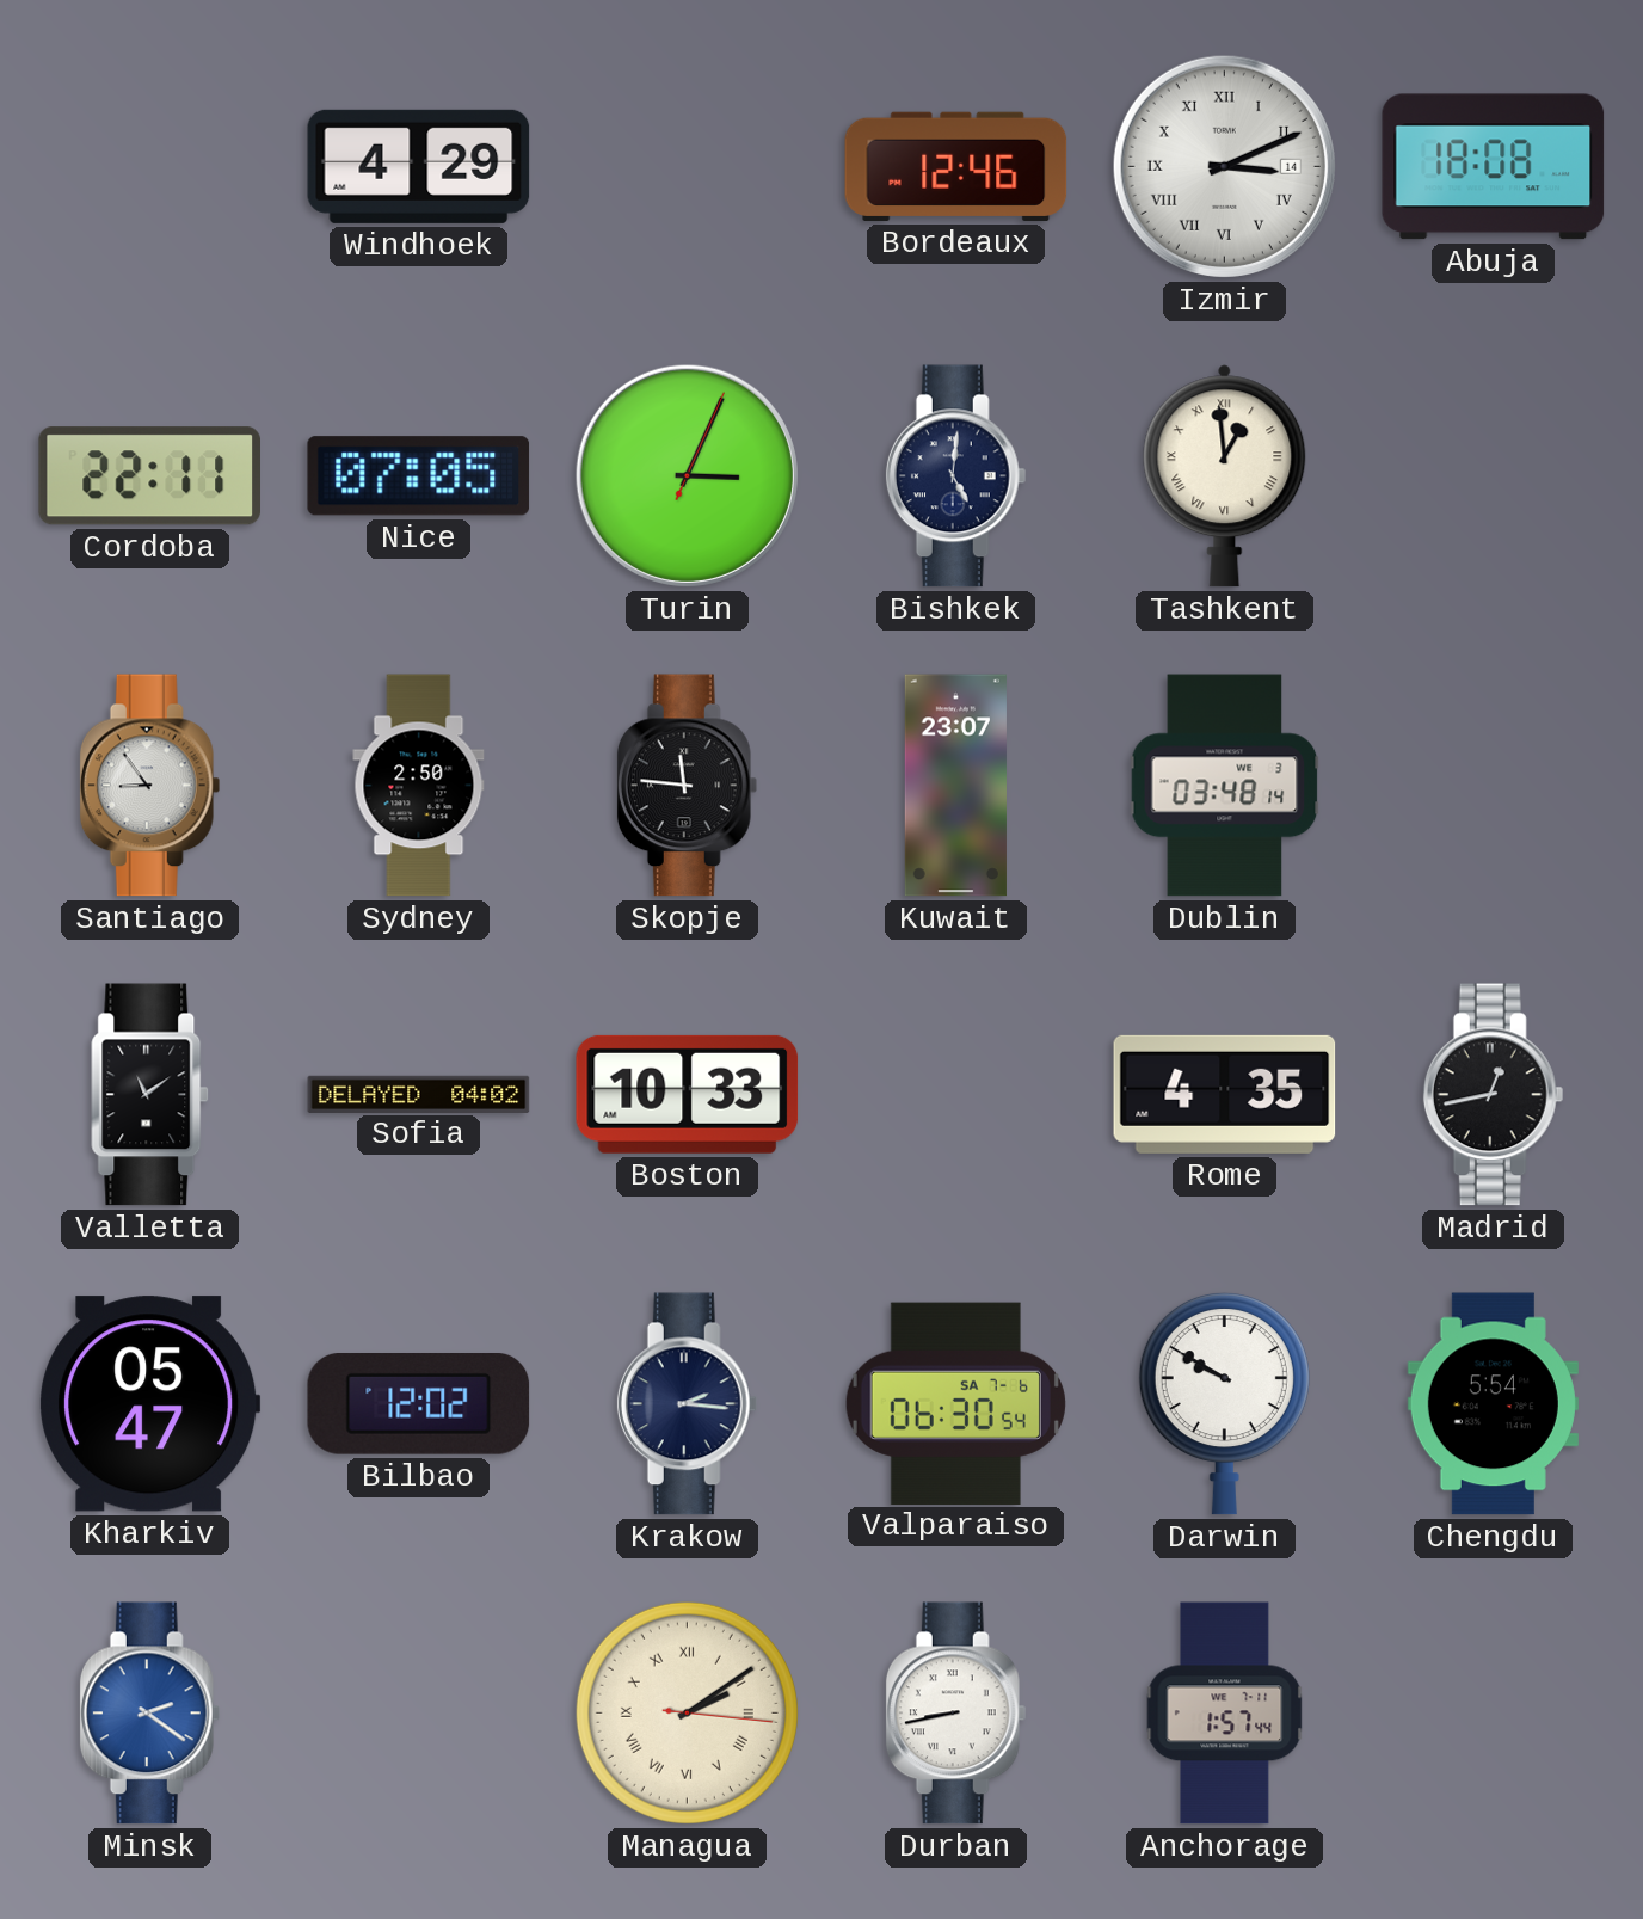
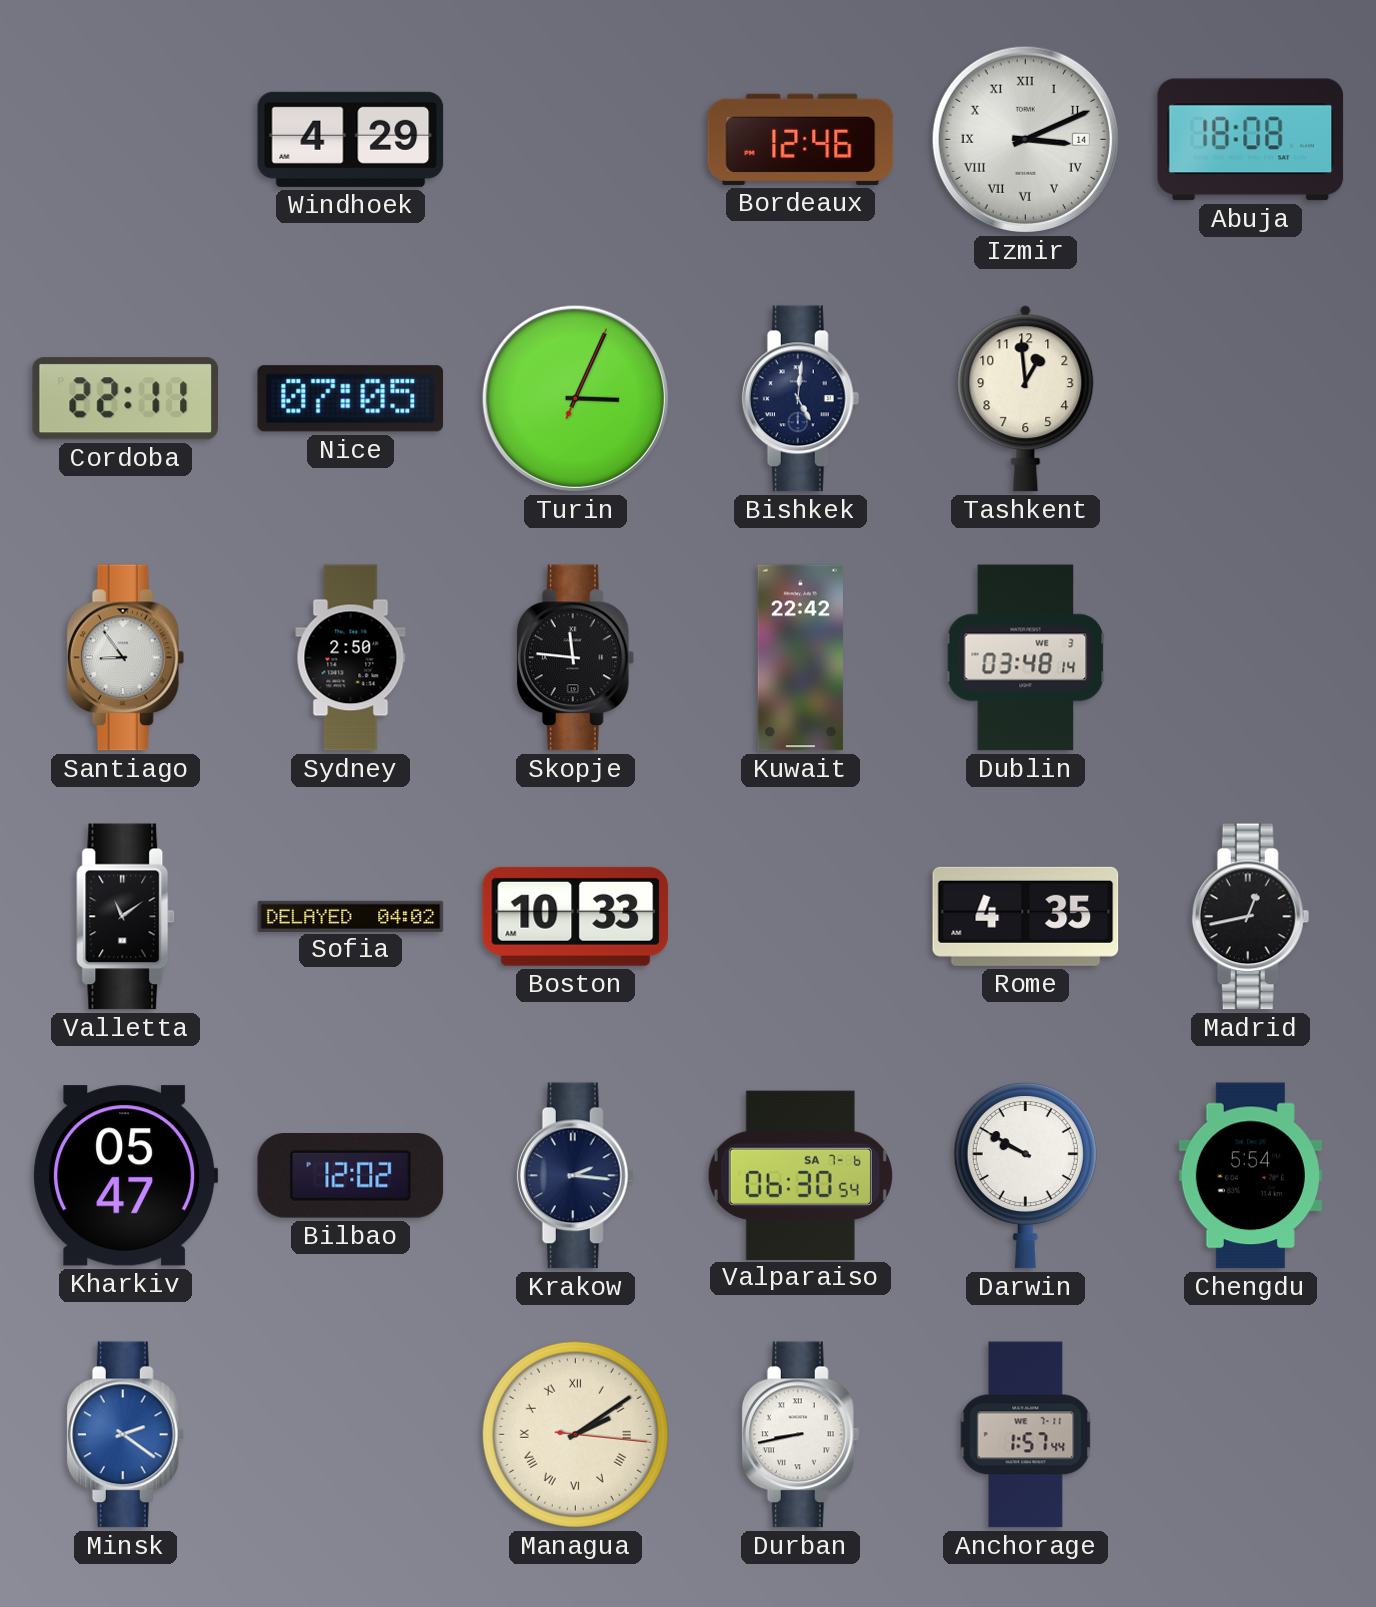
Tashkent numerals: Roman -> Arabic (1026, 399)
Kuwait: 23:07 -> 22:42 (800, 658)
